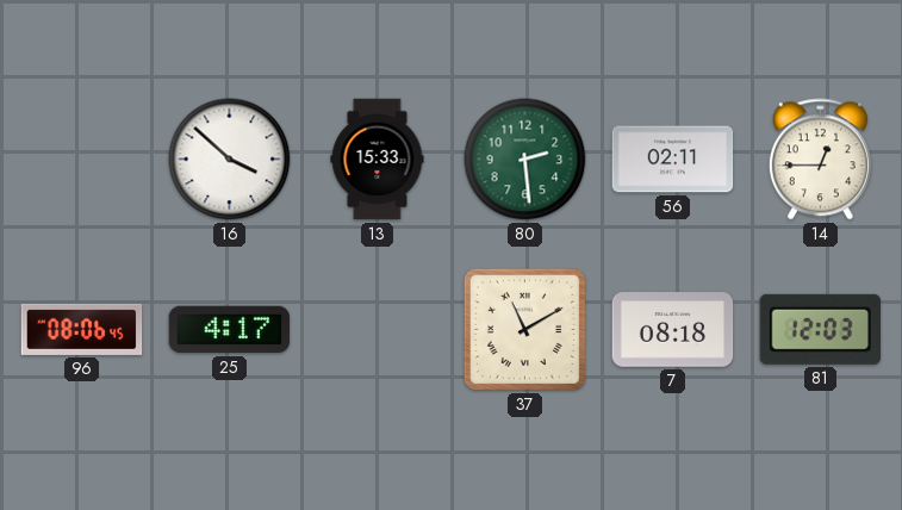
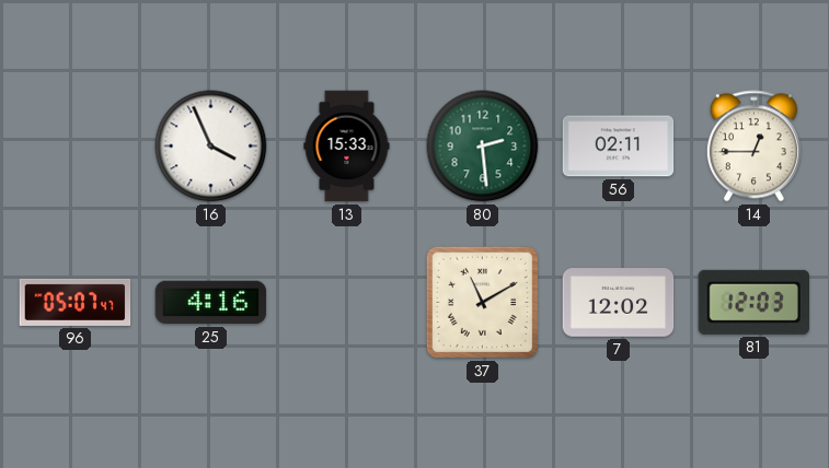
16: 3:52 -> 3:56 (211, 147)
96: 08:06 -> 05:07 (76, 302)
25: 4:17 -> 4:16 (211, 303)
7: 08:18 -> 12:02 (619, 303)
